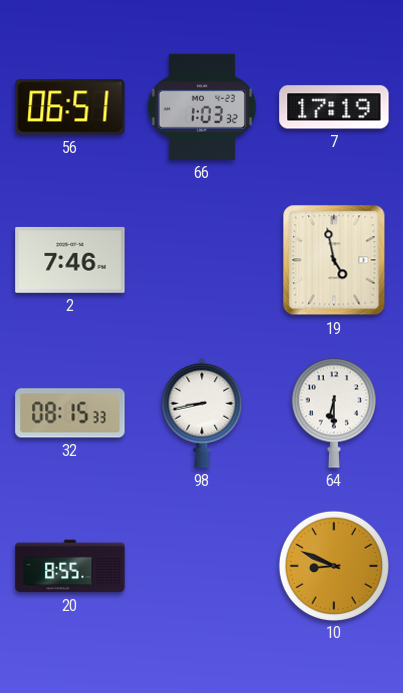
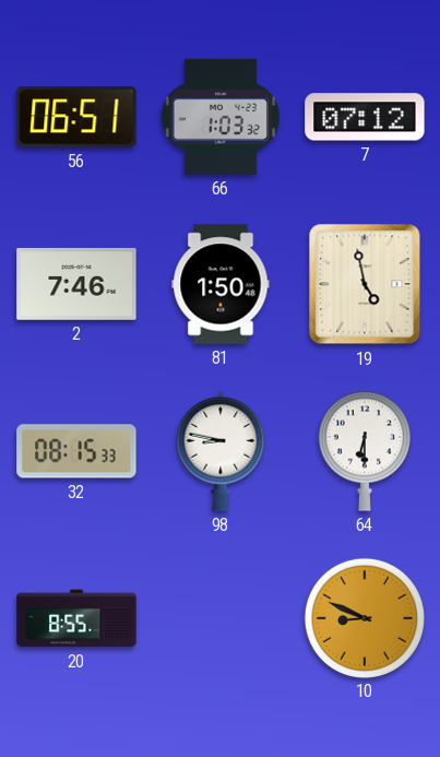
7: 17:19 -> 07:12 (365, 117)
81: none -> 1:50 (221, 284)
98: 8:43 -> 8:47 (221, 451)
